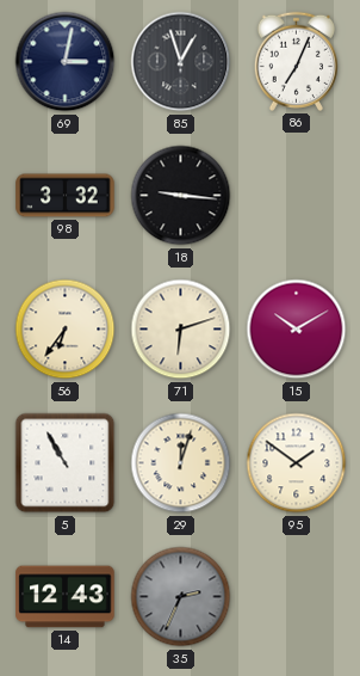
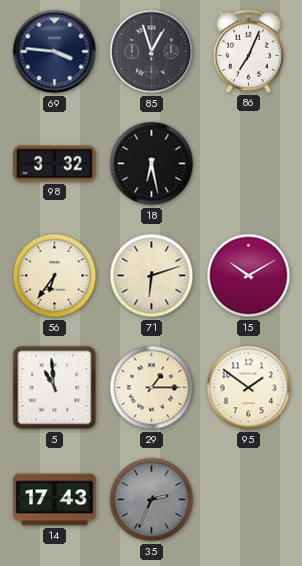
69: 3:02 -> 3:46 (55, 52)
18: 9:16 -> 6:28 (152, 164)
5: 10:55 -> 10:59 (55, 388)
29: 12:03 -> 1:15 (152, 388)
14: 12:43 -> 17:43 (55, 500)
